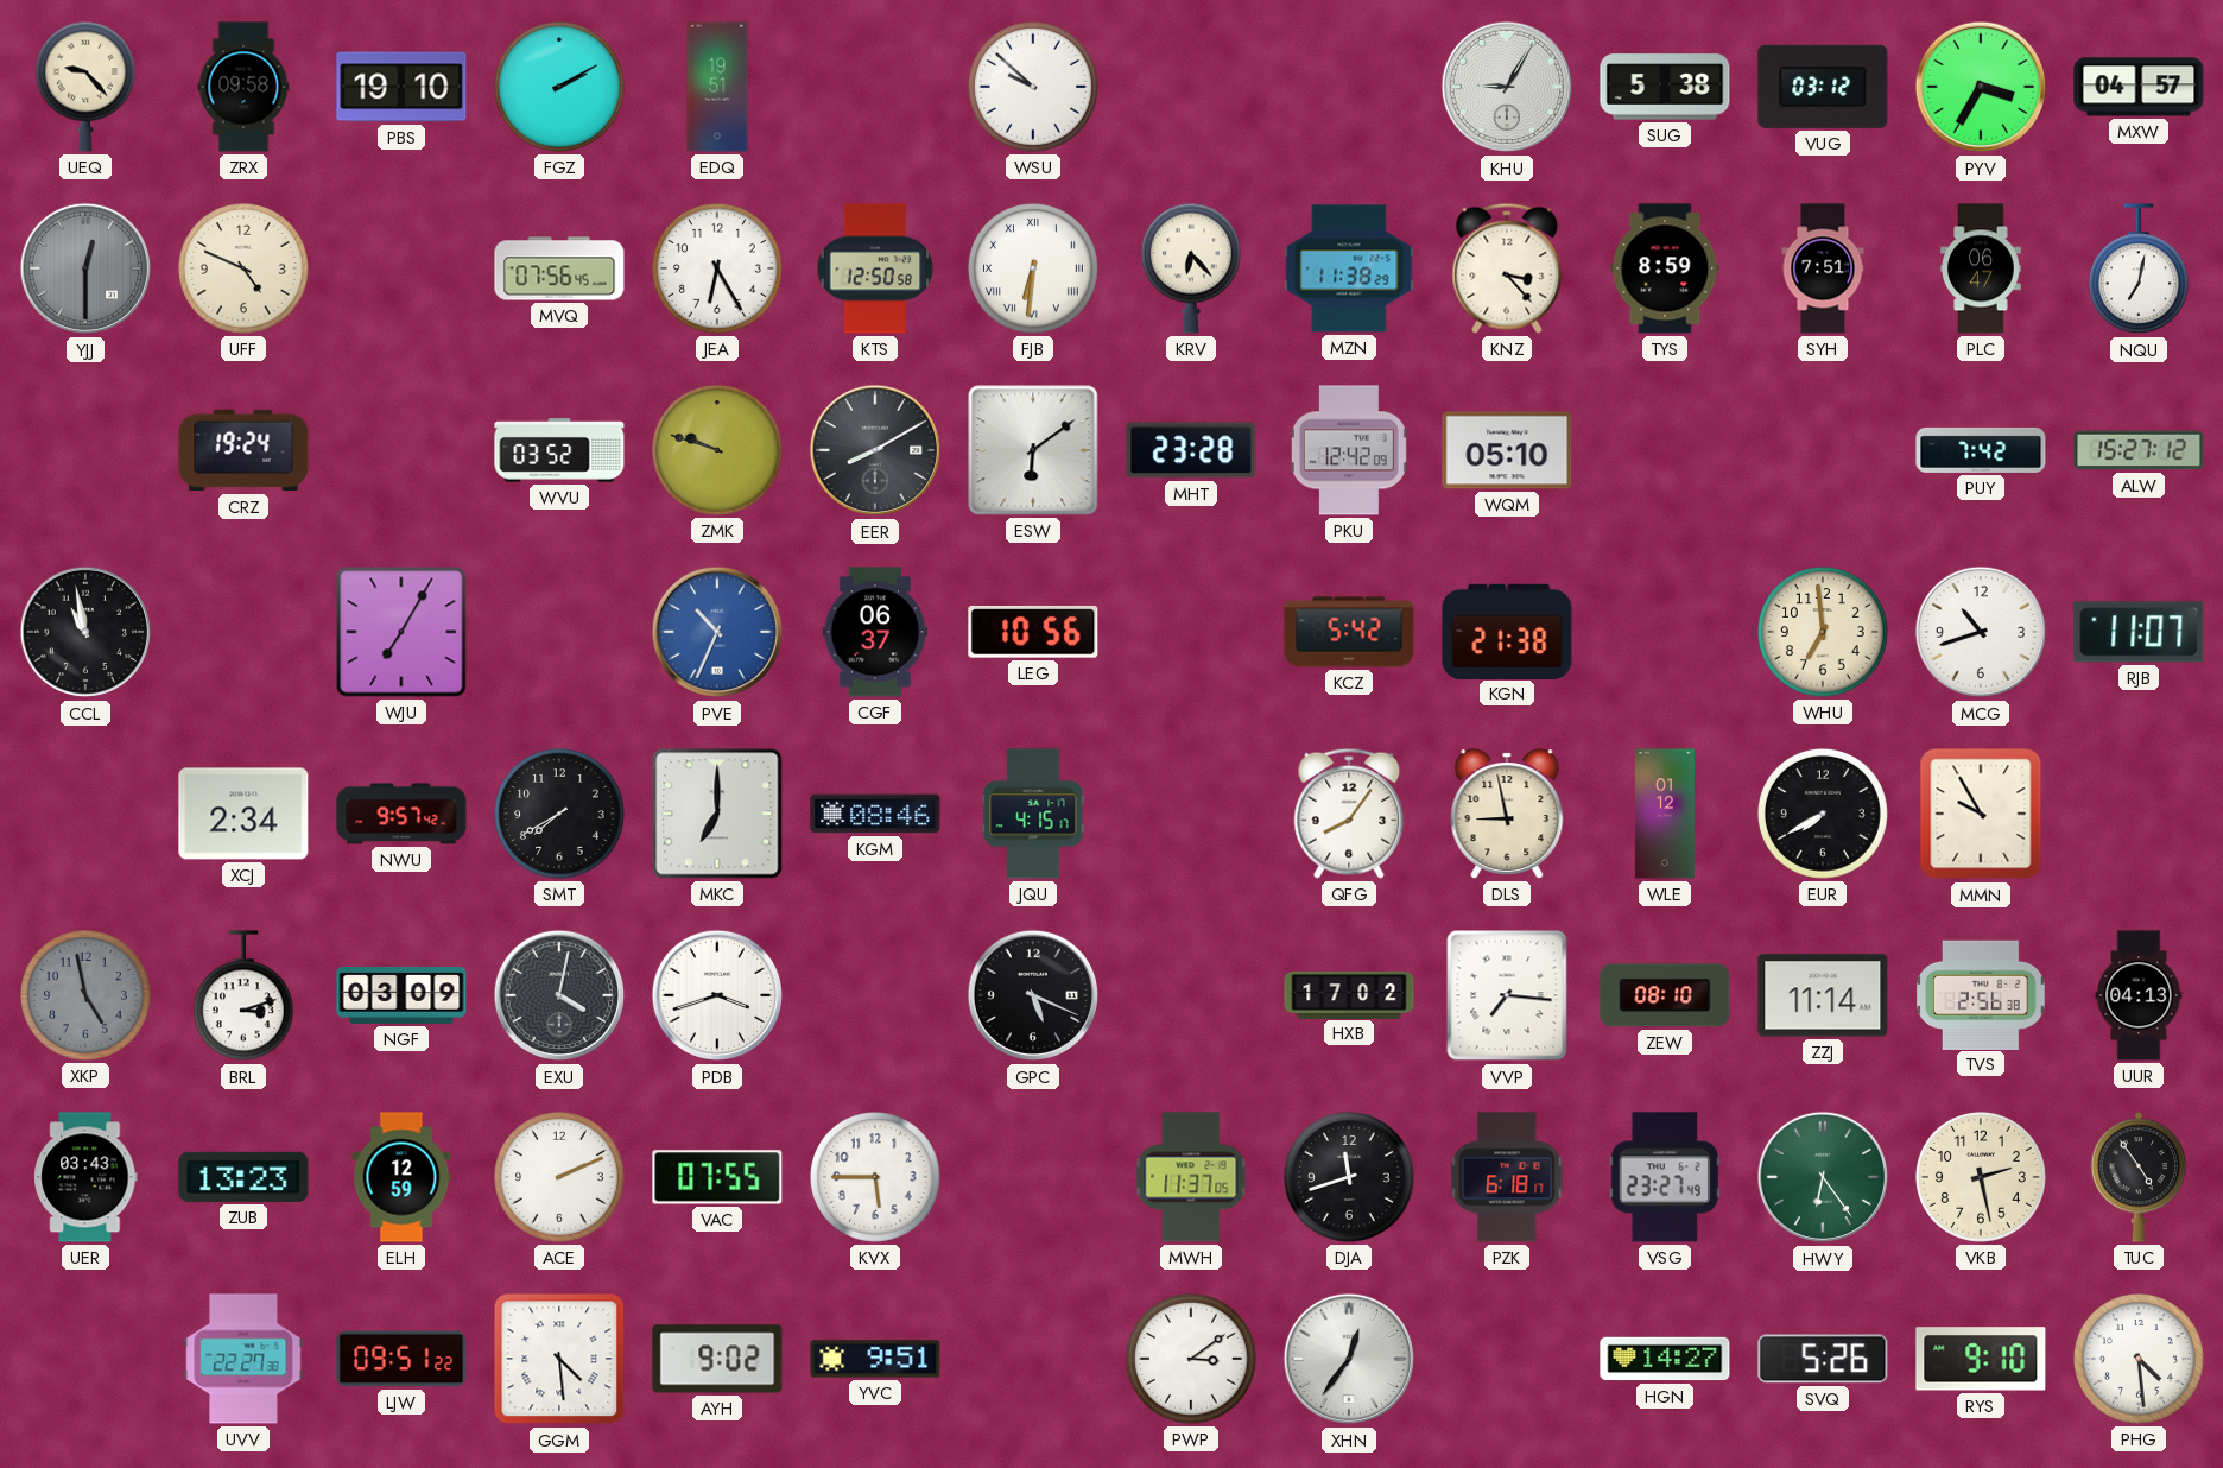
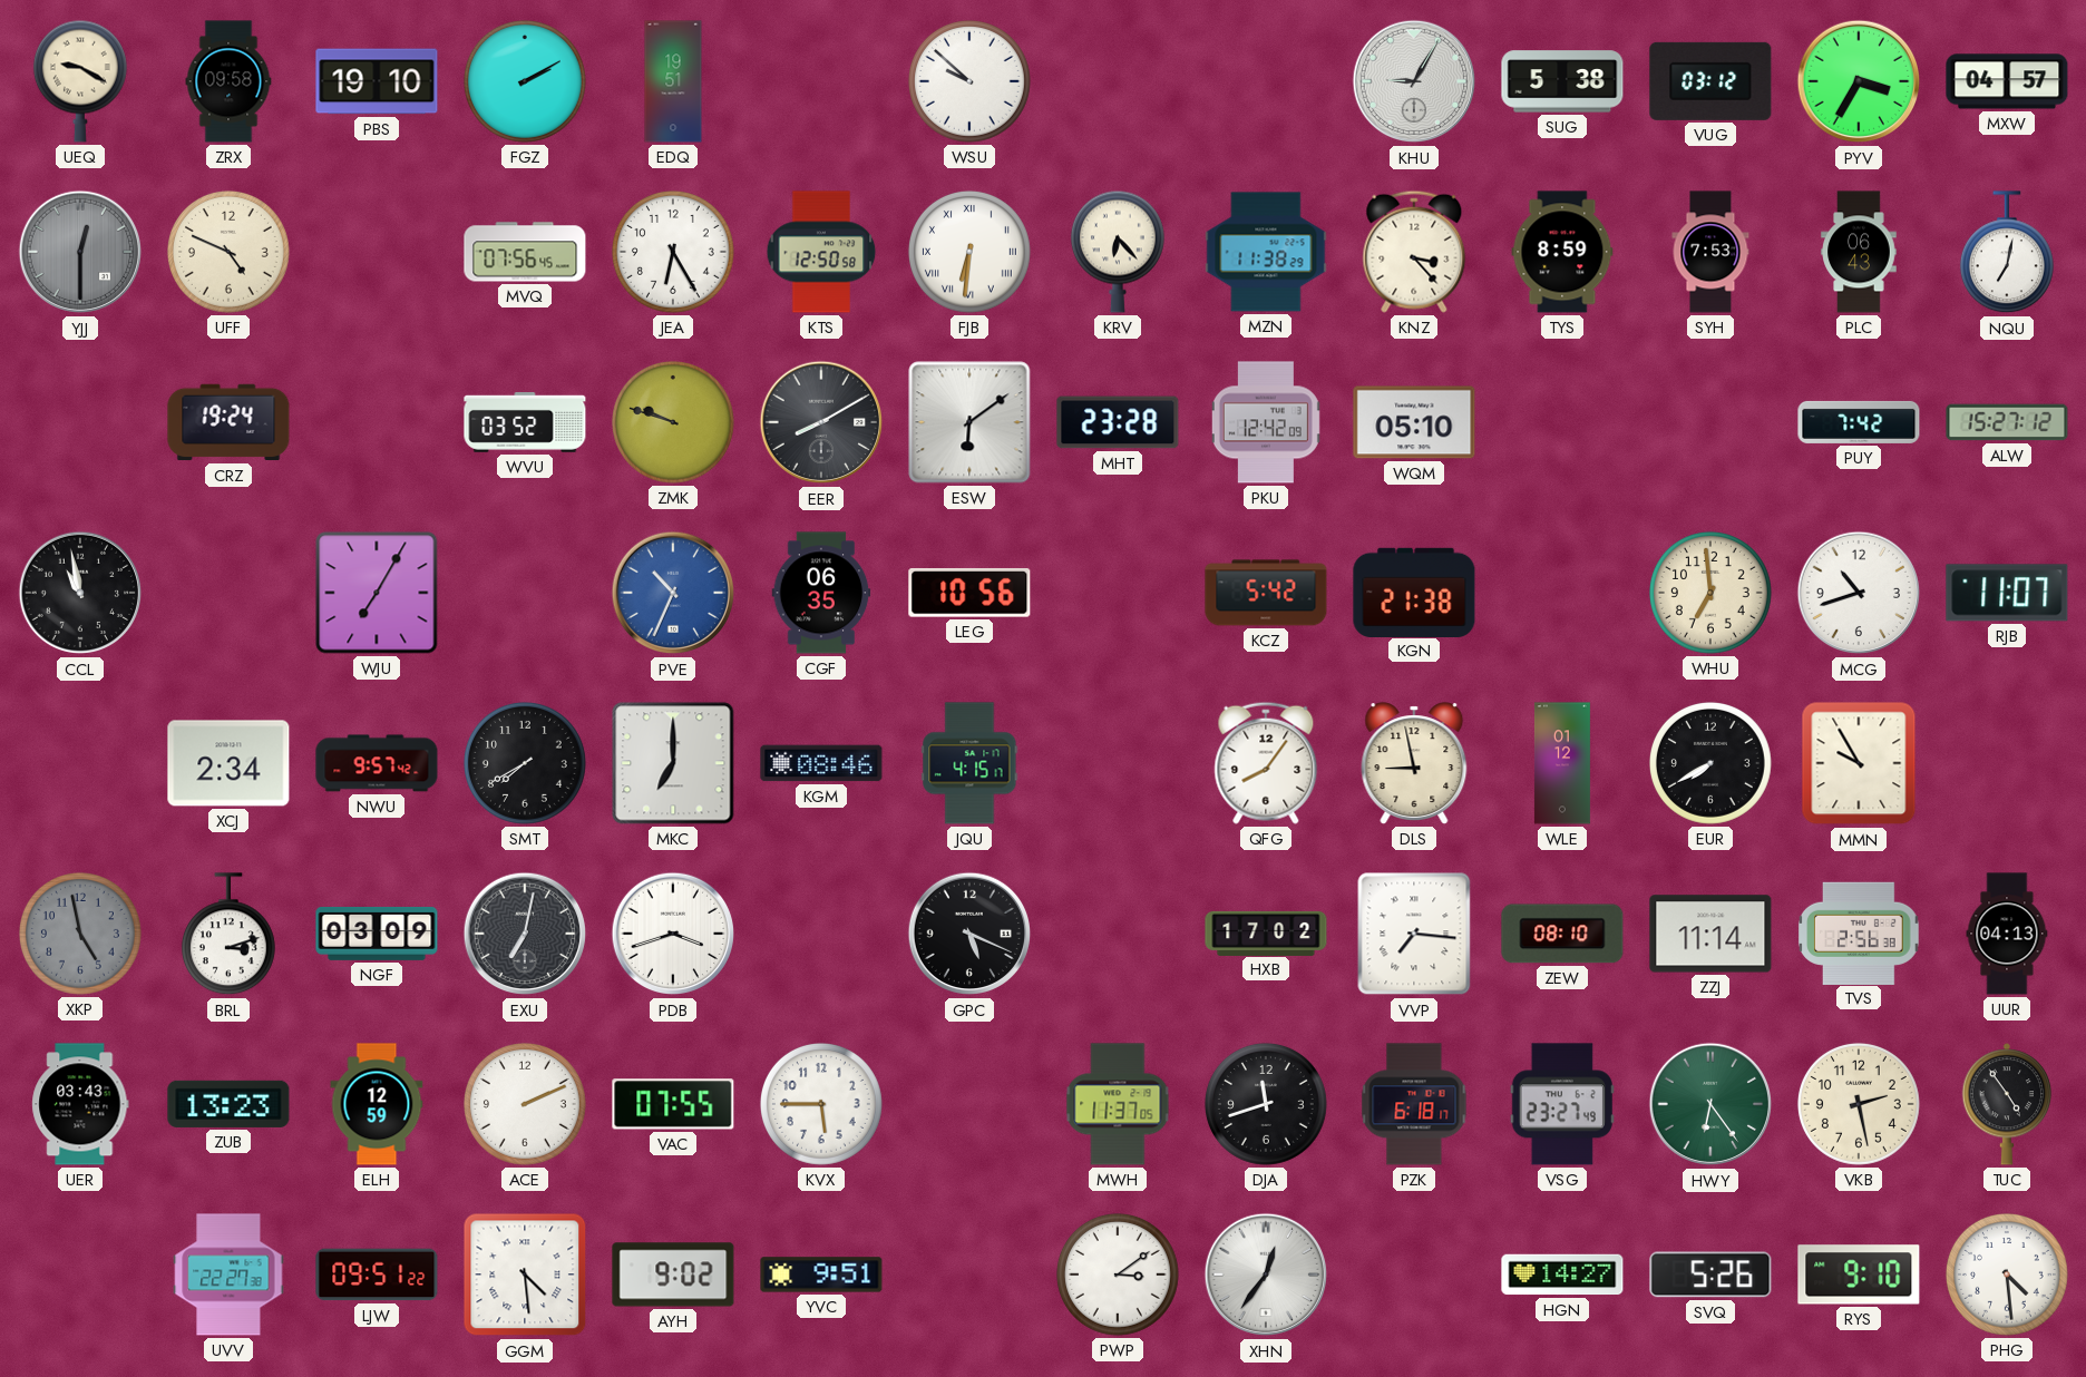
UEQ: 9:23 -> 9:20 (80, 81)
SYH: 7:51 -> 7:53 (1710, 252)
PLC: 06:47 -> 06:43 (1859, 252)
CGF: 06:37 -> 06:35 (821, 593)
EXU: 4:02 -> 7:02 (525, 934)
